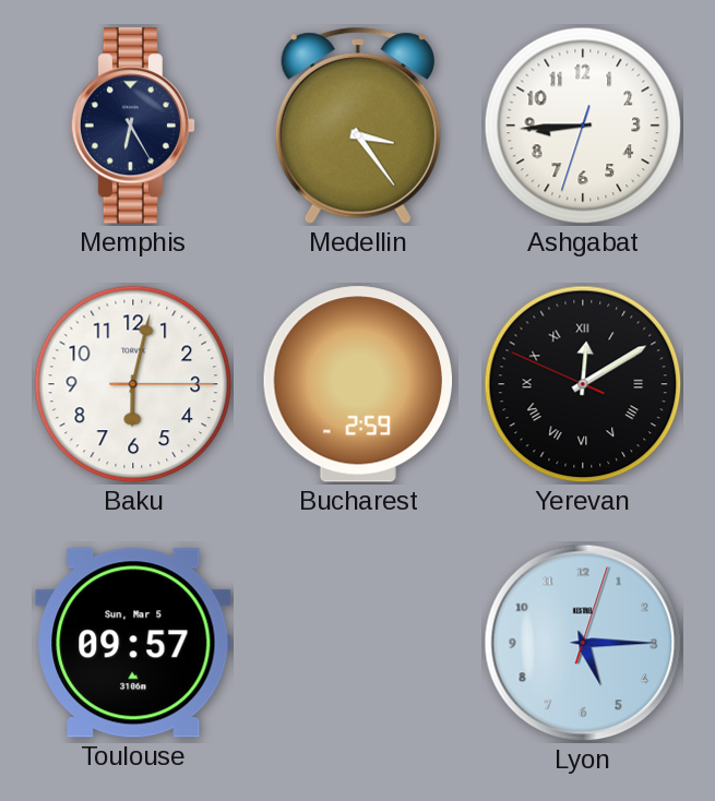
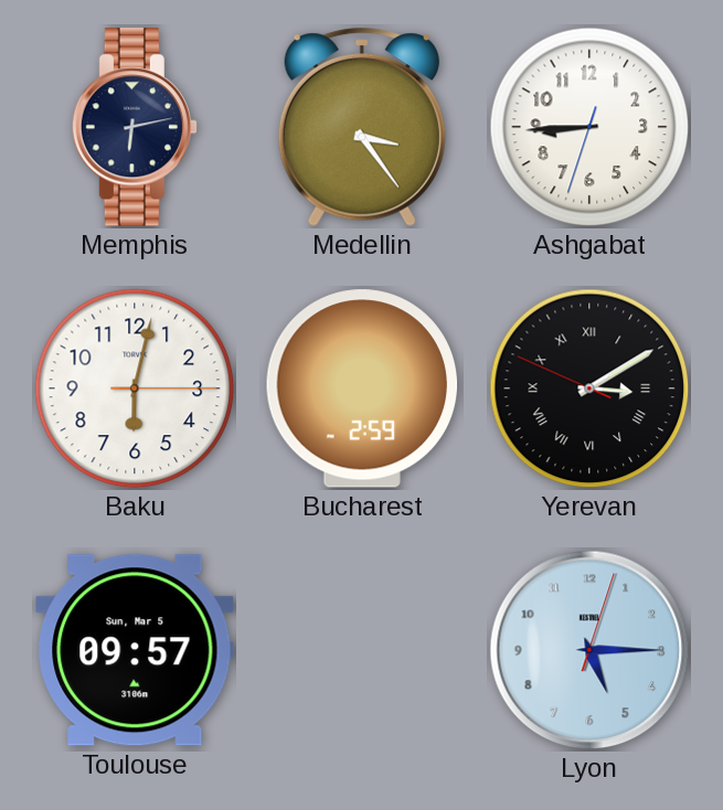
Memphis: 6:25 -> 6:13 (134, 127)
Yerevan: 12:09 -> 3:09 (589, 388)
